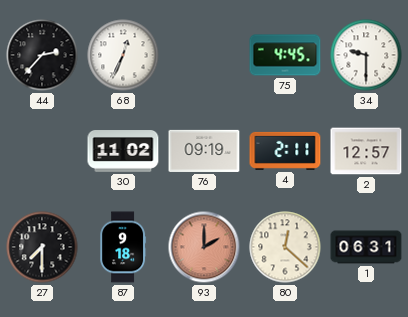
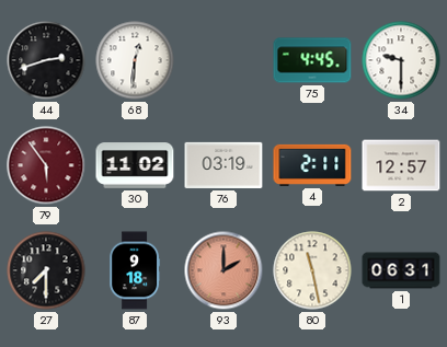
44: 2:37 -> 2:42 (46, 60)
68: 12:34 -> 12:31 (135, 60)
79: none -> 5:54 (46, 165)
76: 09:19 -> 03:19 (224, 165)
80: 12:22 -> 11:28 (312, 270)
